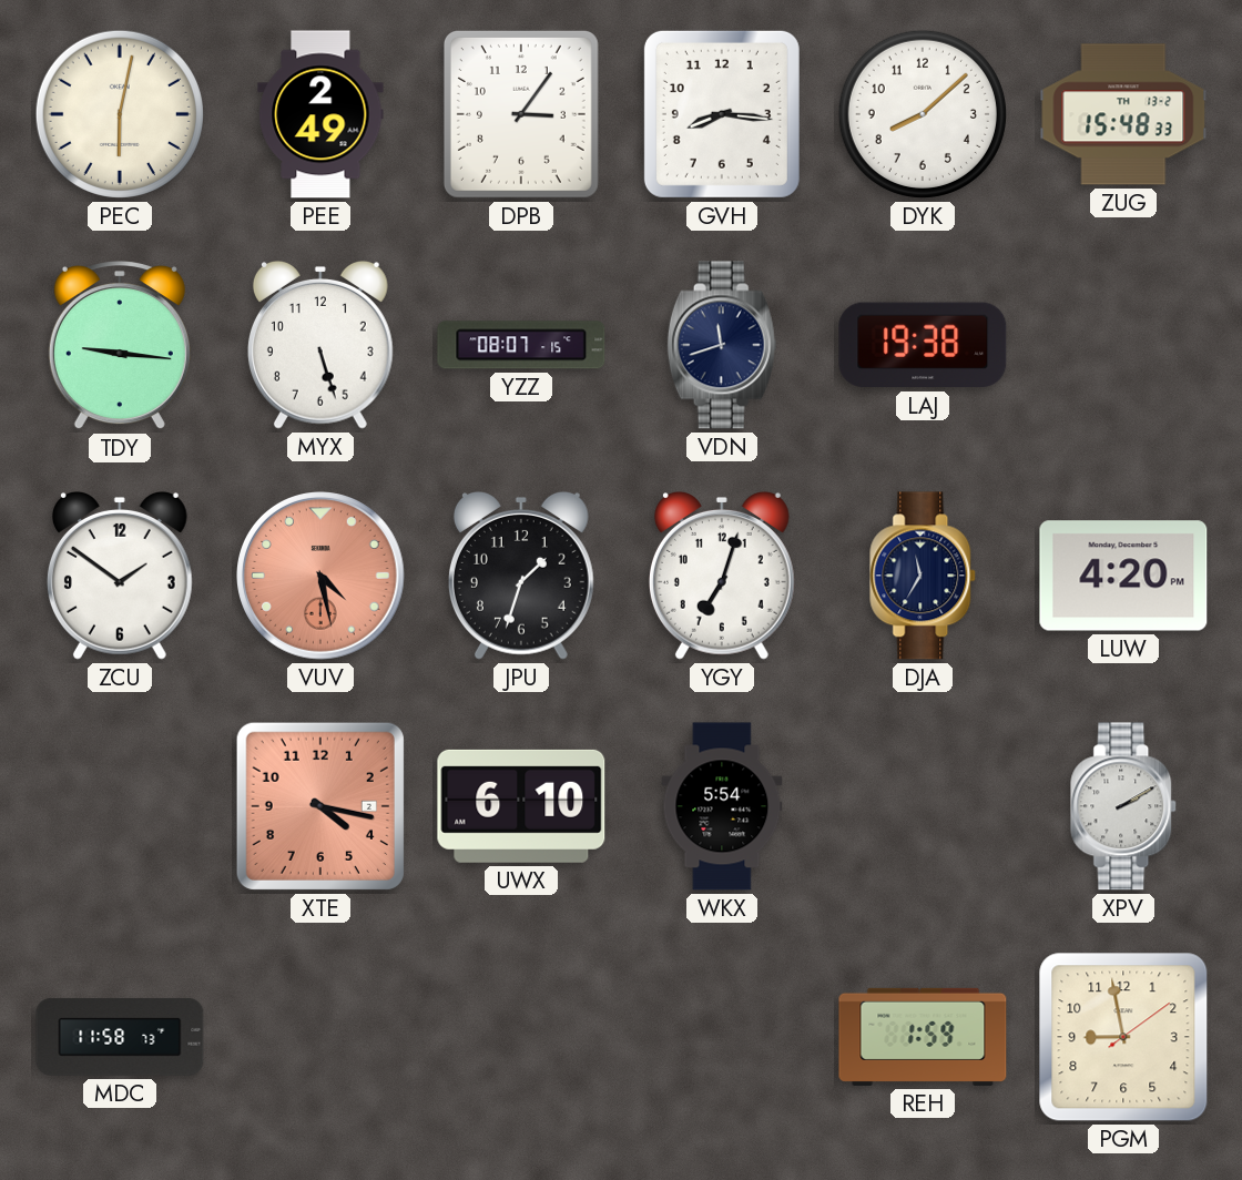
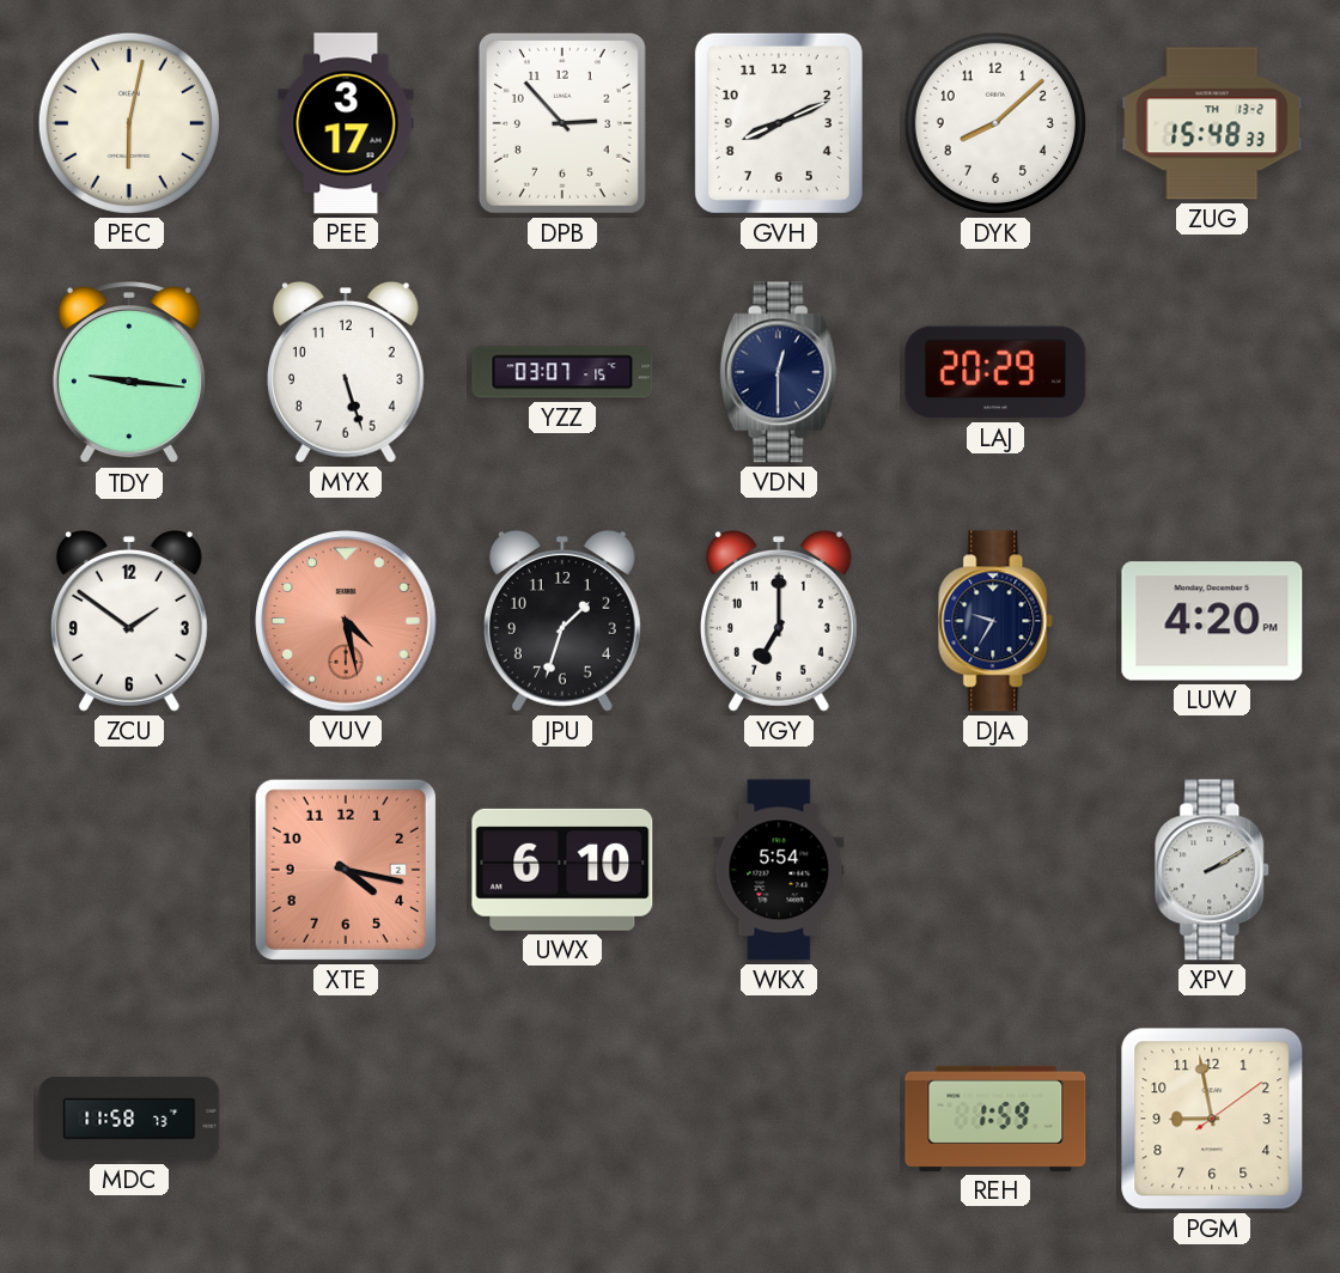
PEE: 2:49 -> 3:17 (346, 123)
DPB: 3:06 -> 2:53 (562, 123)
GVH: 8:16 -> 8:11 (779, 123)
YZZ: 08:07 -> 03:07 (562, 372)
VDN: 11:42 -> 12:30 (779, 372)
LAJ: 19:38 -> 20:29 (995, 372)
YGY: 7:03 -> 7:00 (779, 621)
DJA: 11:35 -> 9:35 (997, 621)
